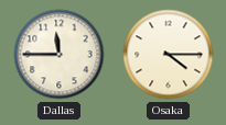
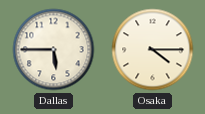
Dallas: 11:45 -> 5:45 (54, 50)
